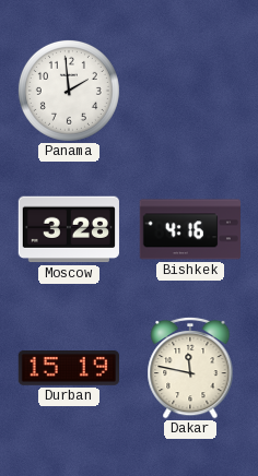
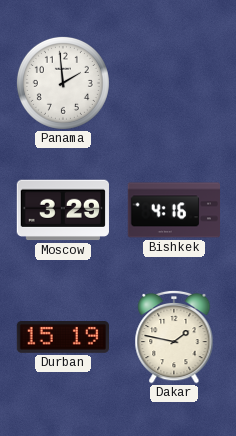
Moscow: 3:28 -> 3:29 (63, 210)
Dakar: 11:47 -> 1:47 (174, 337)
